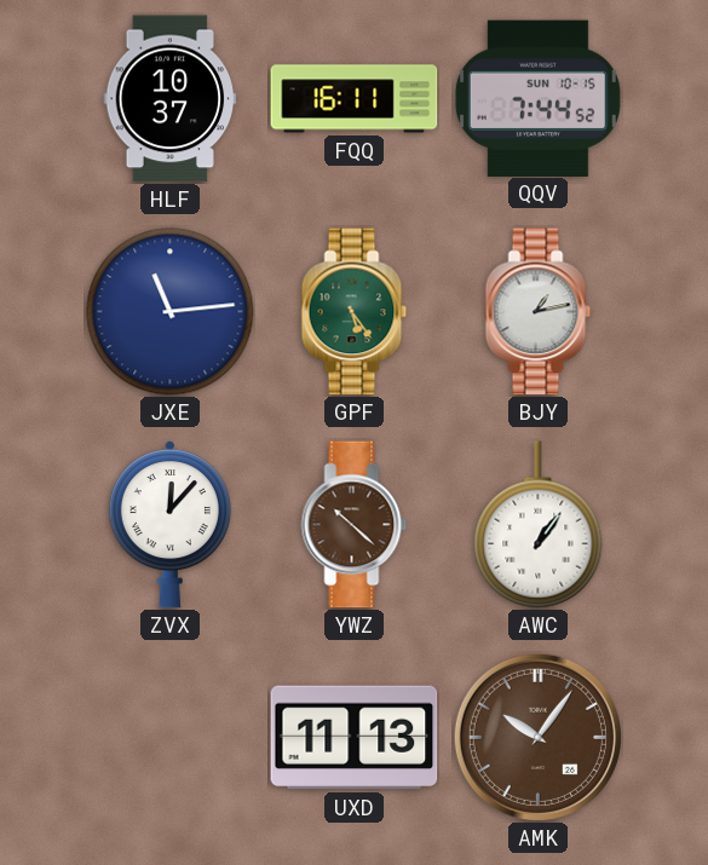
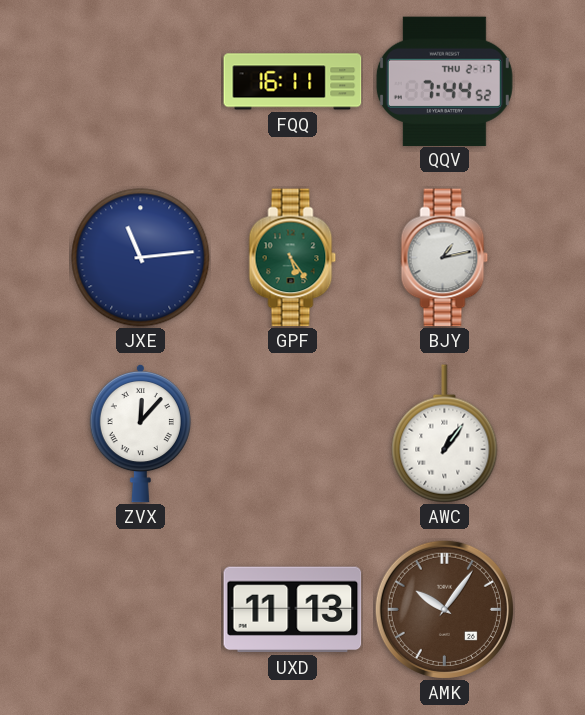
HLF: 10:37 -> none (171, 99)
QQV date: SUN 10-15 -> THU 2-17 (444, 81)
YWZ: 10:22 -> none (355, 525)
